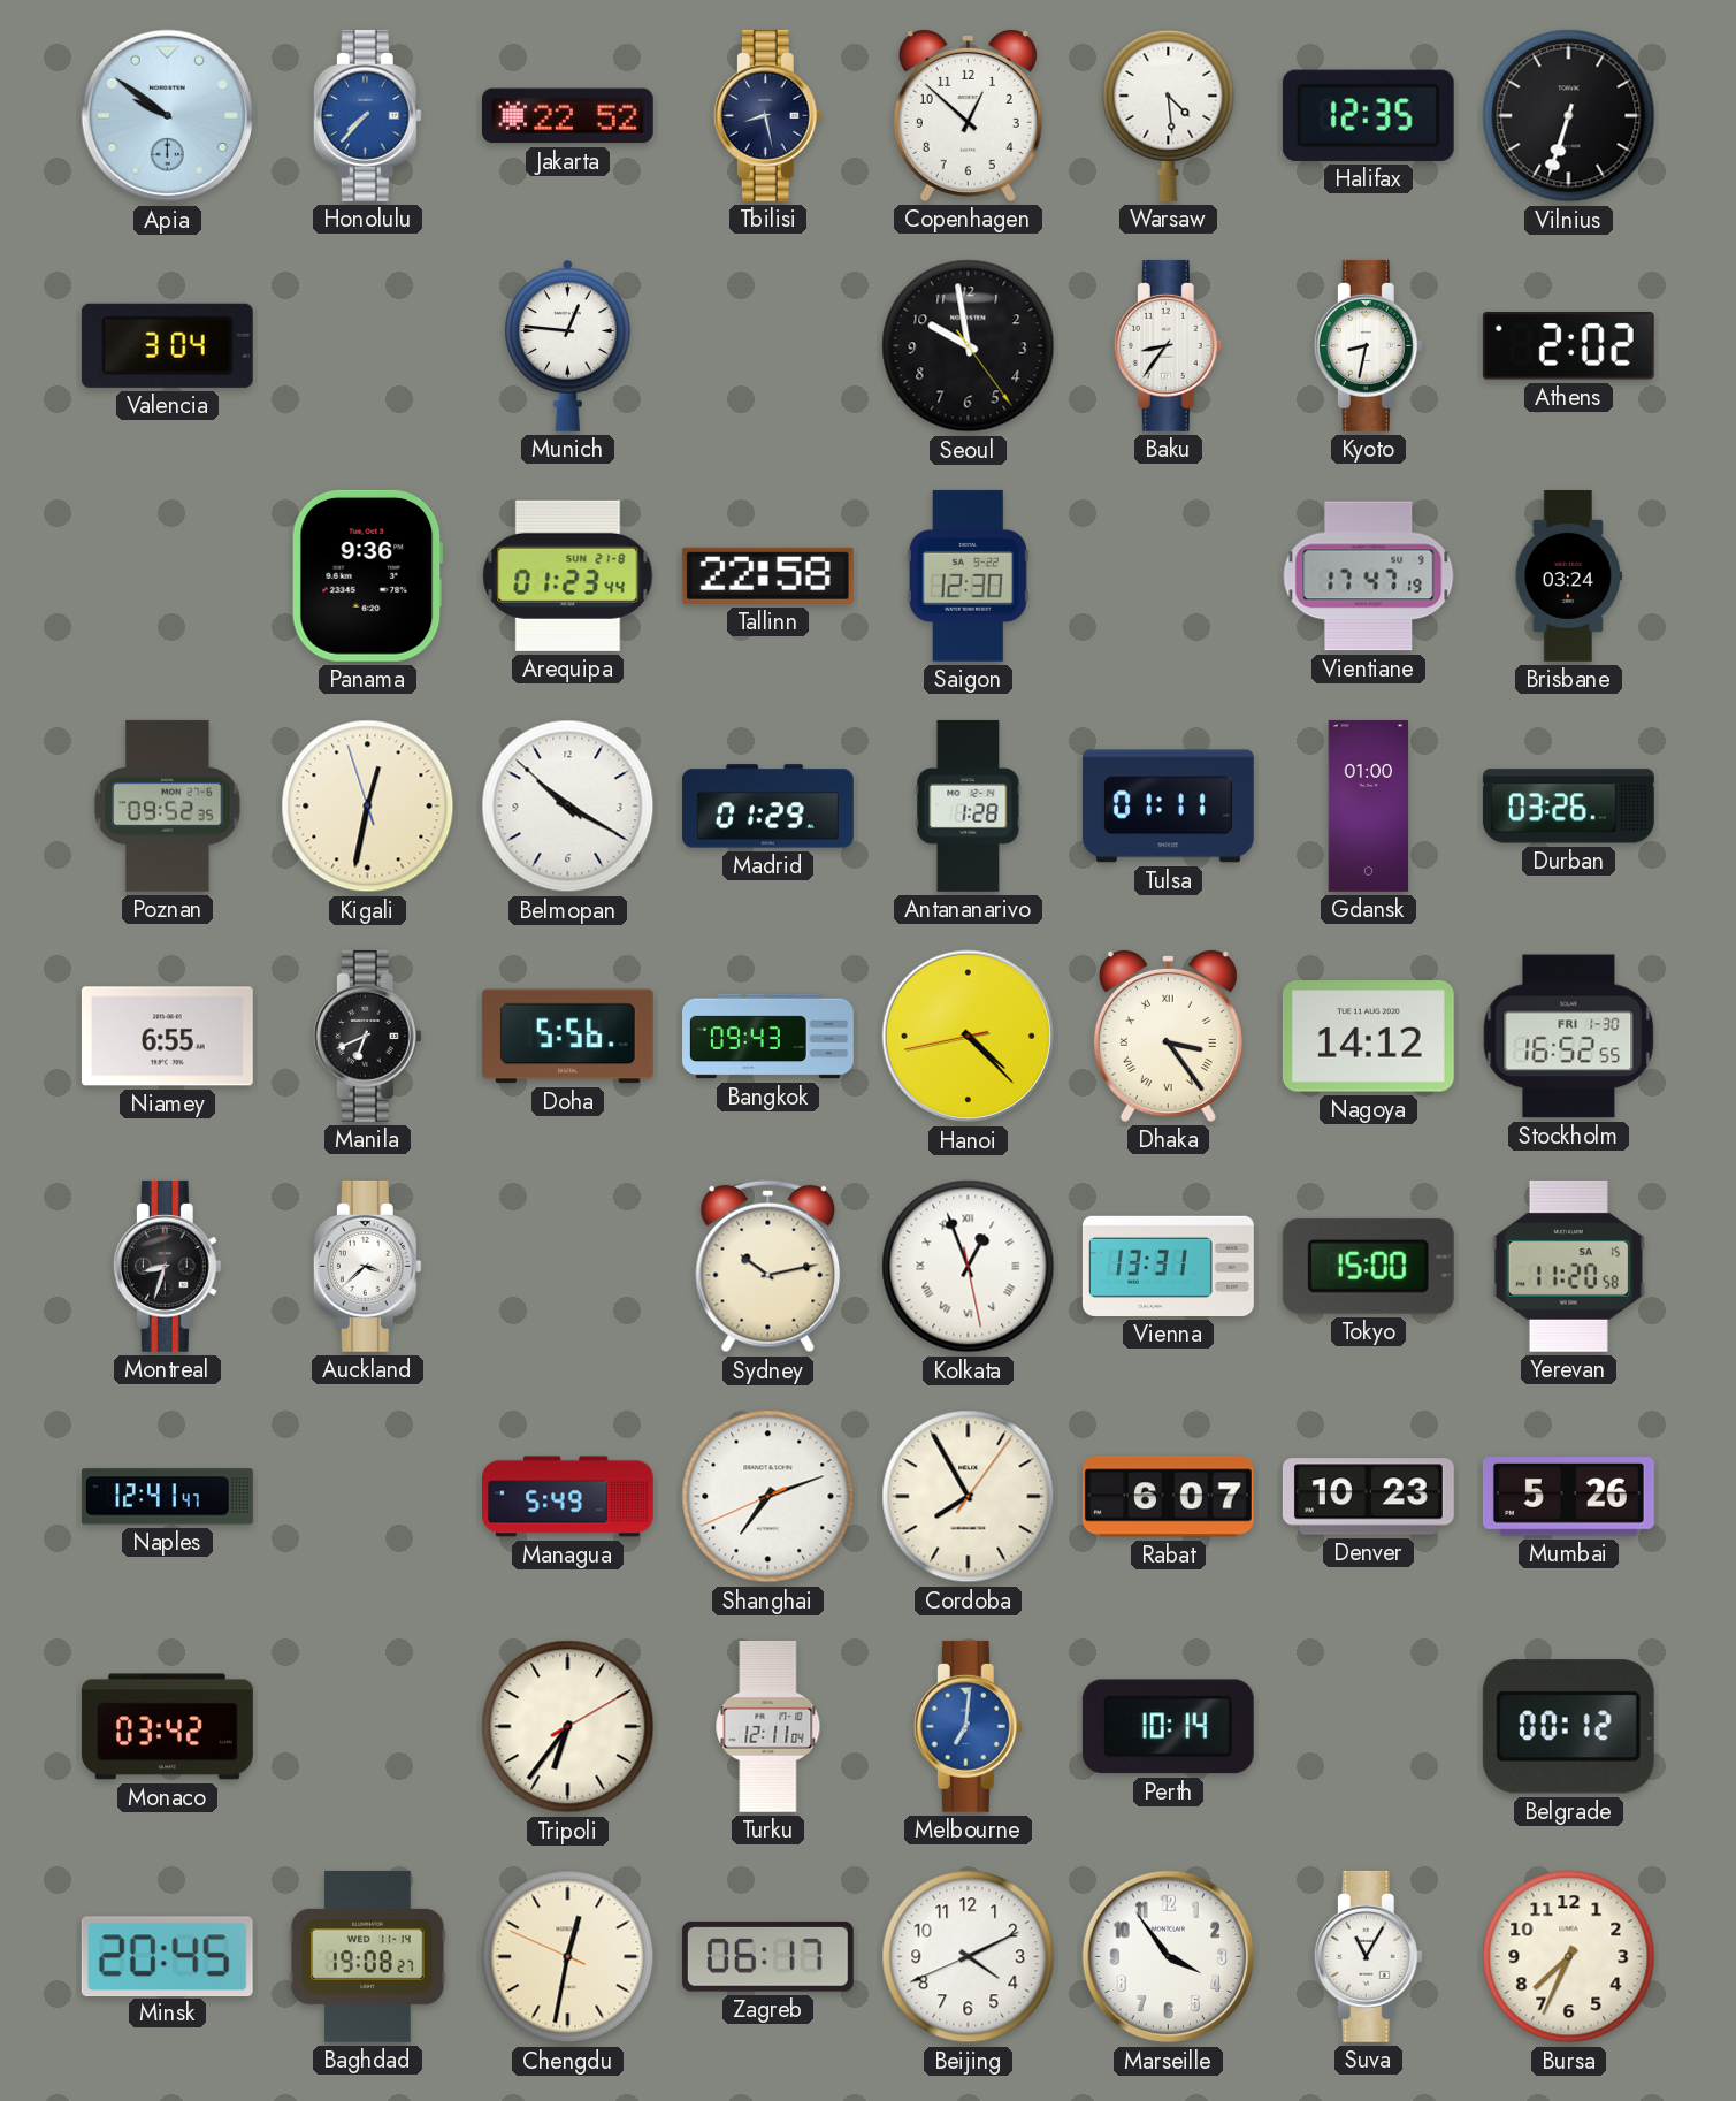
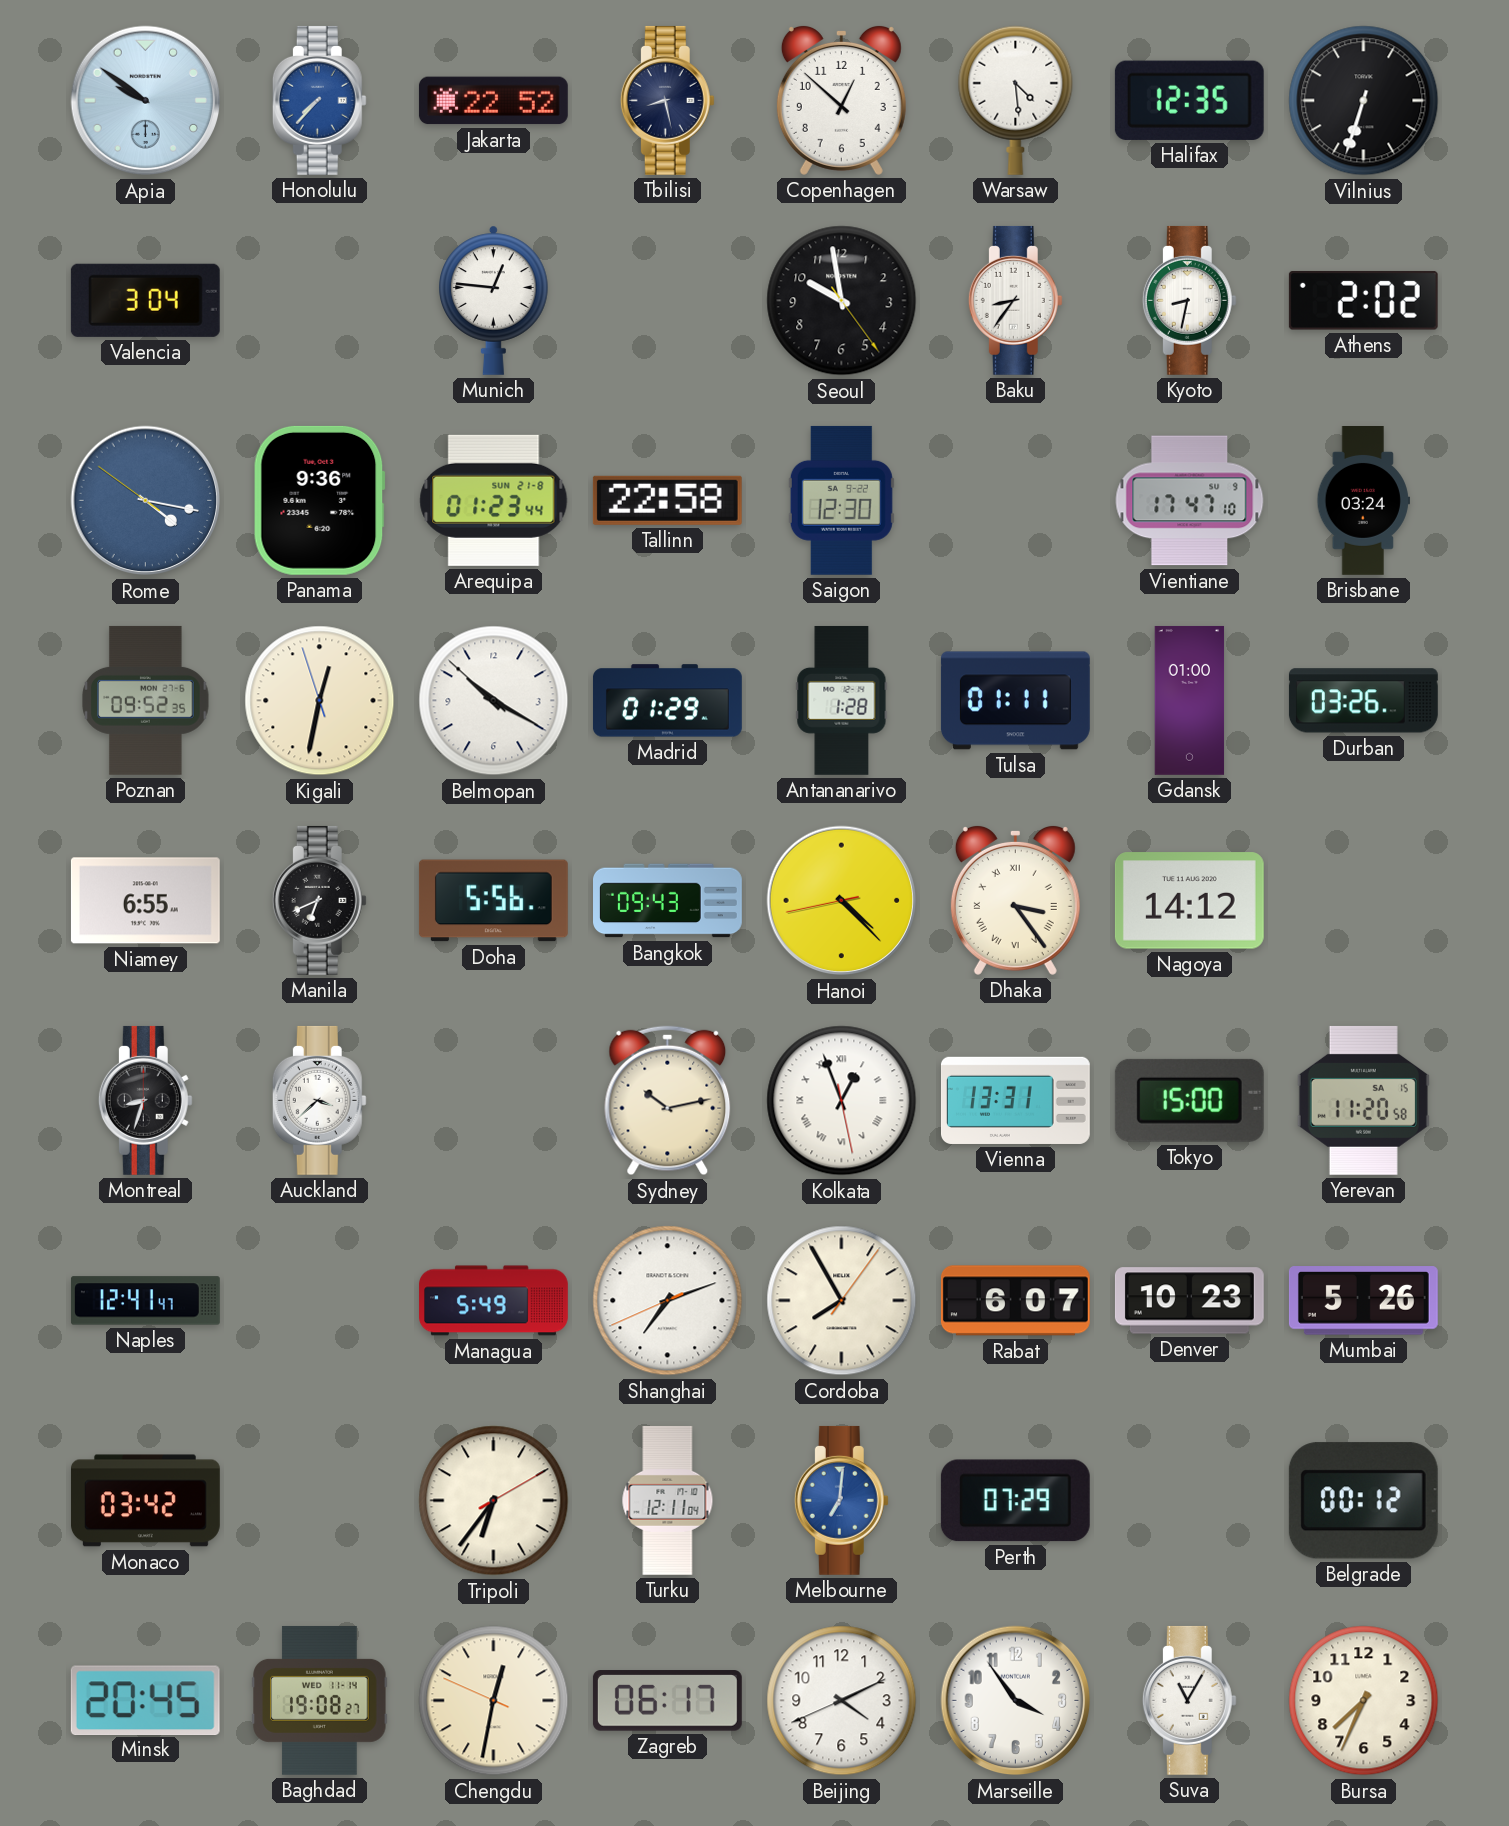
Rome: none -> 4:16 (146, 501)
Vientiane: 17:47:19 -> 17:47:10 (1190, 501)
Stockholm: 16:52 -> none (1569, 1037)
Perth: 10:14 -> 07:29 (1015, 1501)
